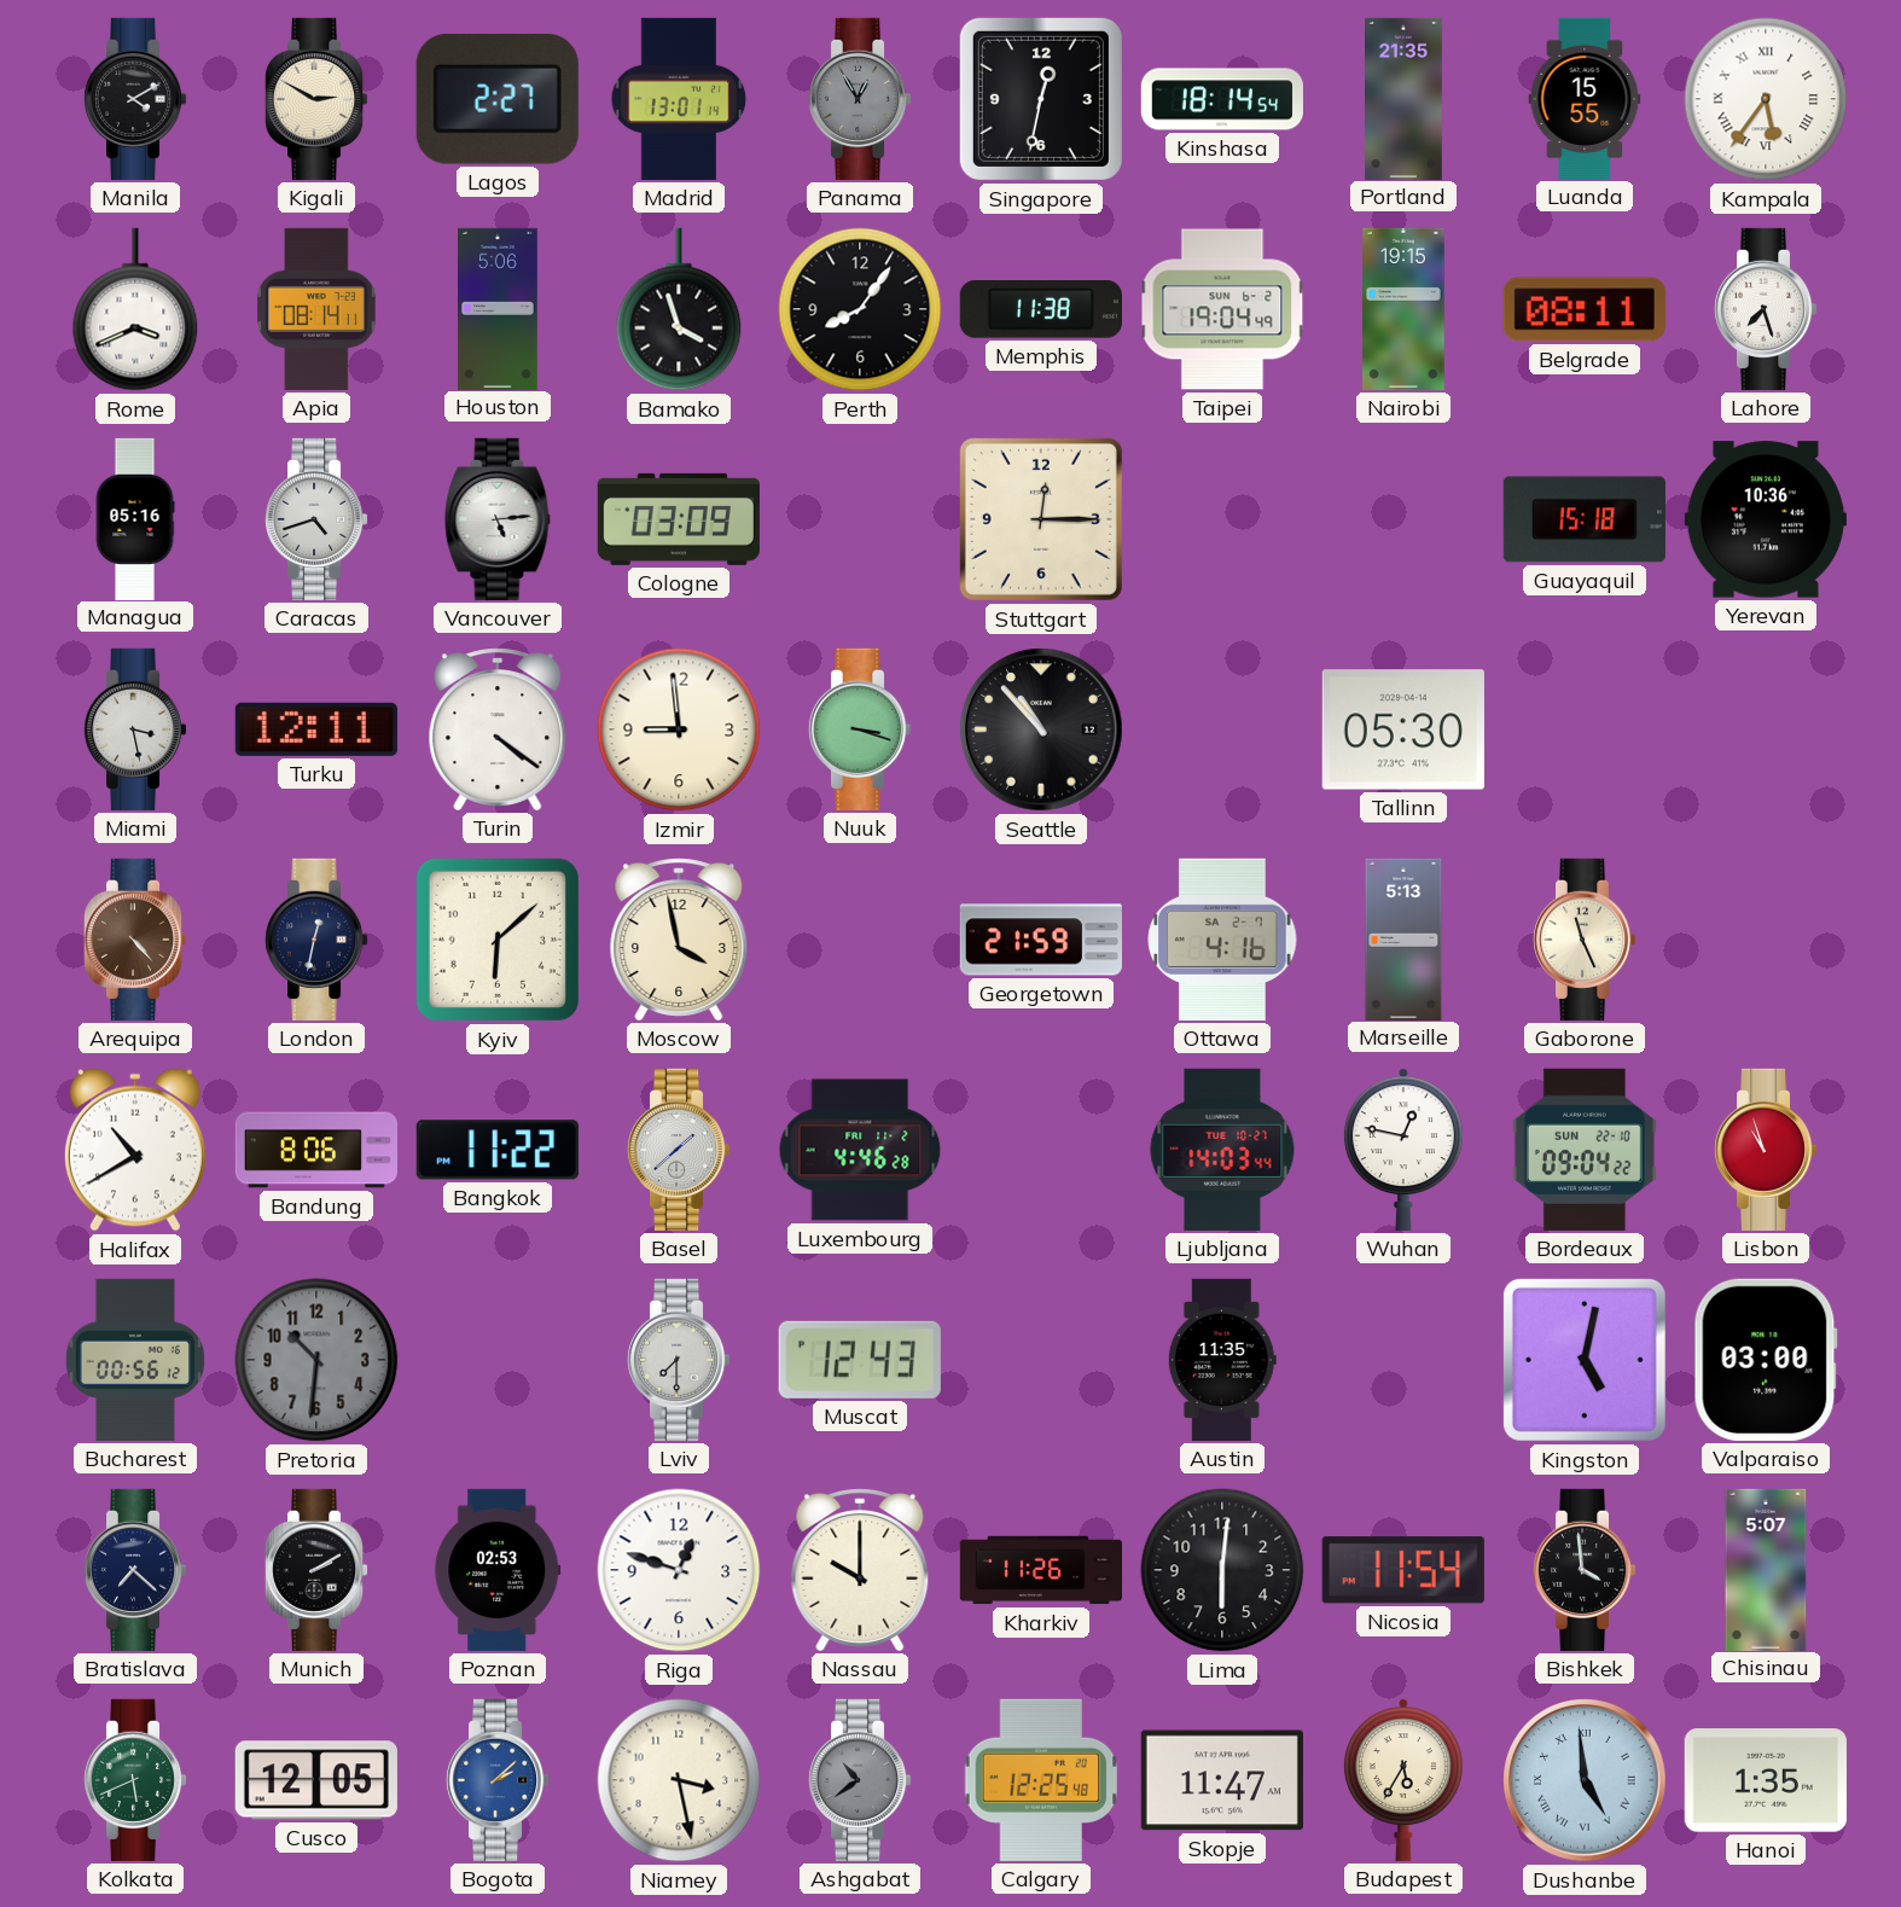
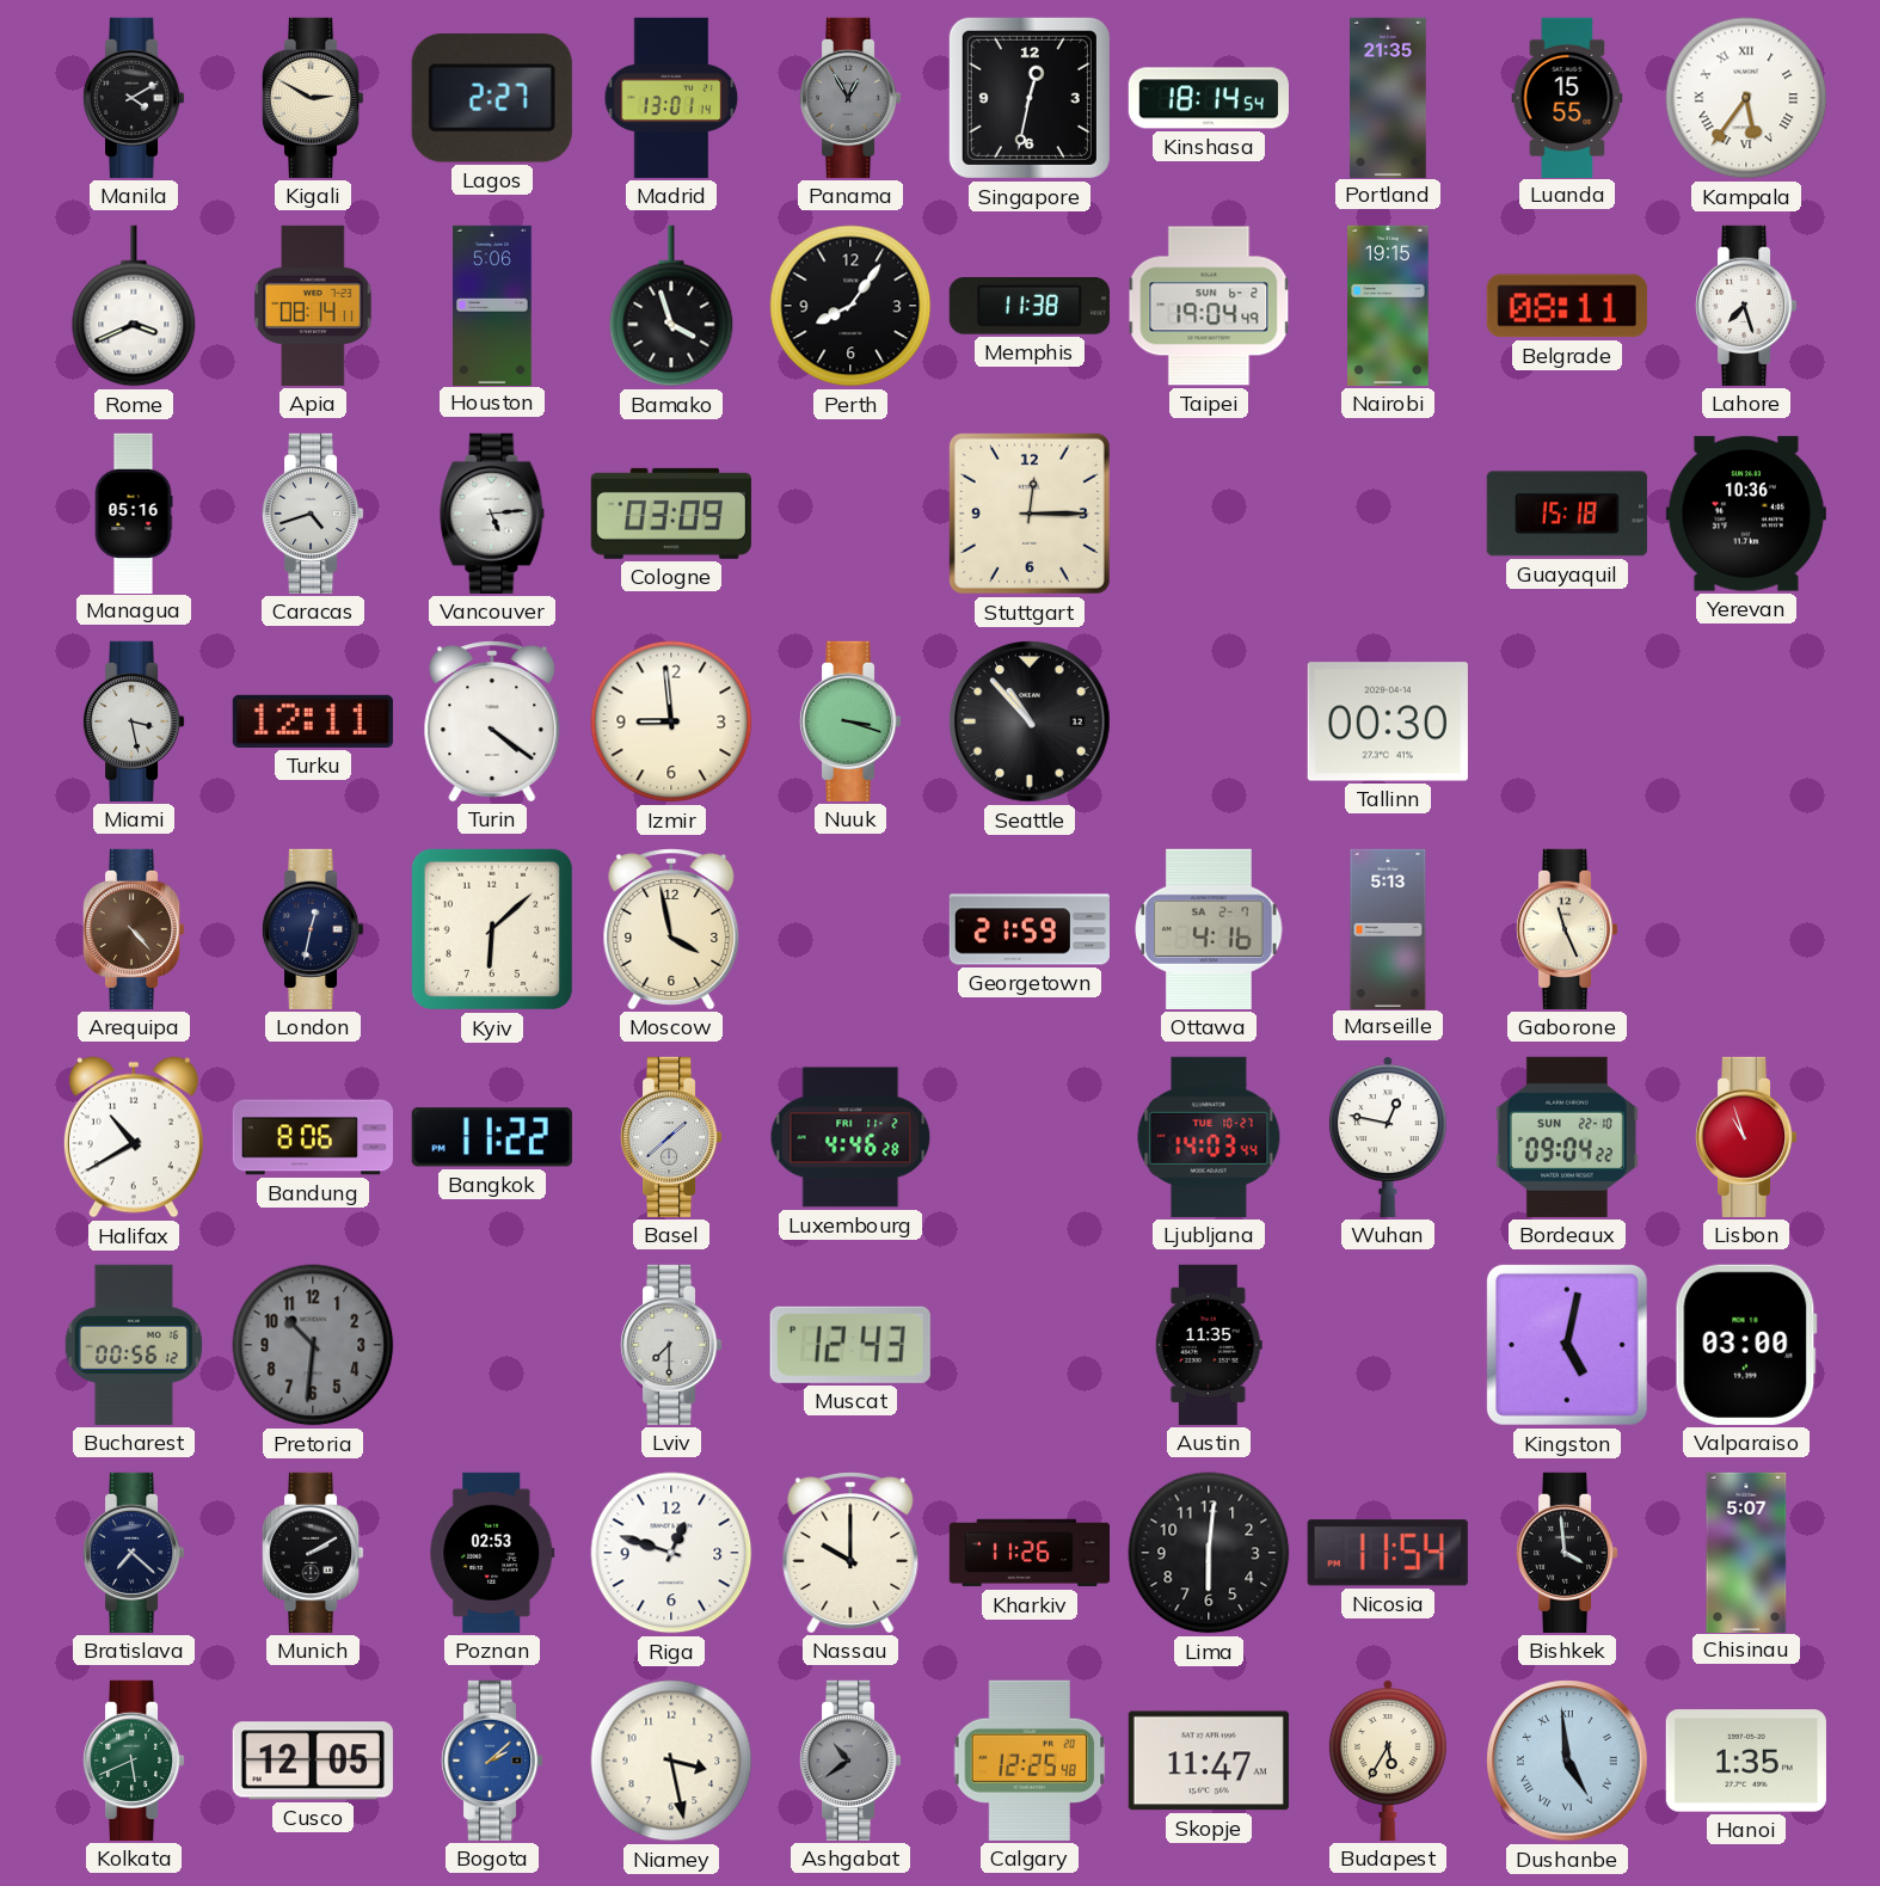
Tallinn: 05:30 -> 00:30 (1388, 721)
